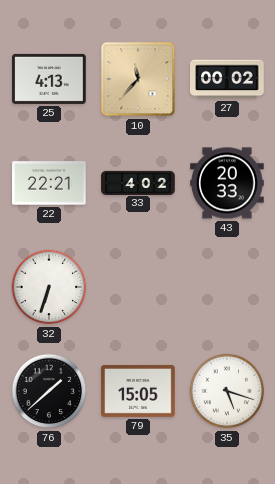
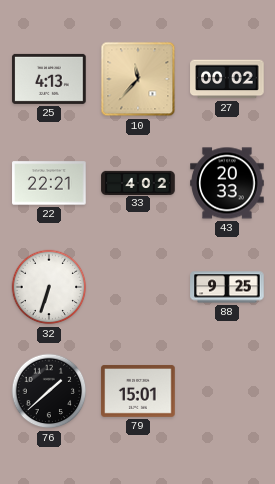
88: none -> 9:25 (227, 287)
79: 15:05 -> 15:01 (138, 391)
35: 5:18 -> none (227, 391)
